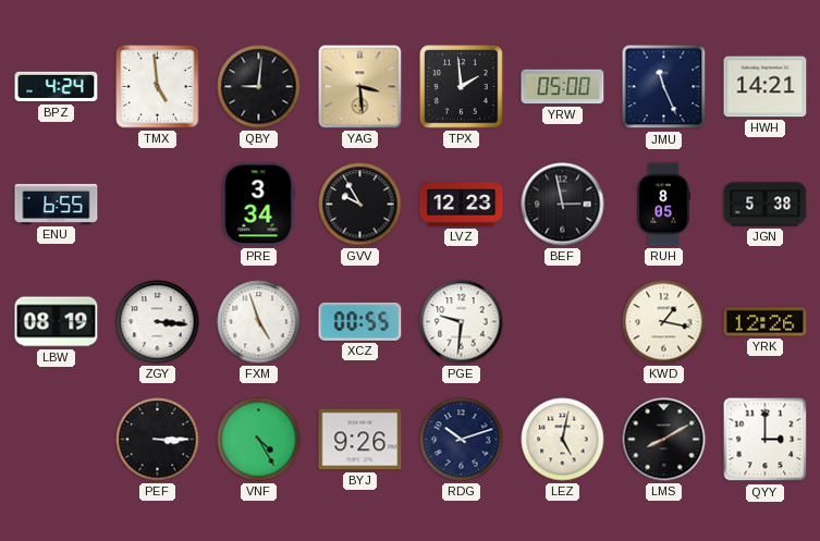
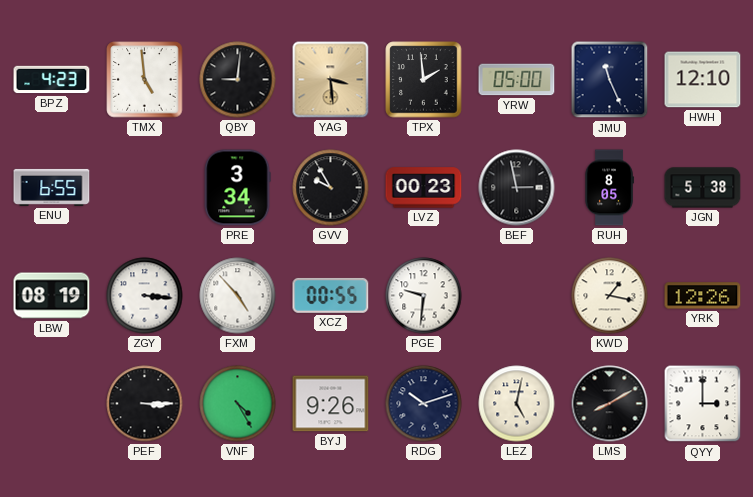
BPZ: 4:24 -> 4:23 (52, 80)
HWH: 14:21 -> 12:10 (703, 80)
LVZ: 12:23 -> 00:23 (424, 188)
FXM: 4:57 -> 4:53 (238, 296)
